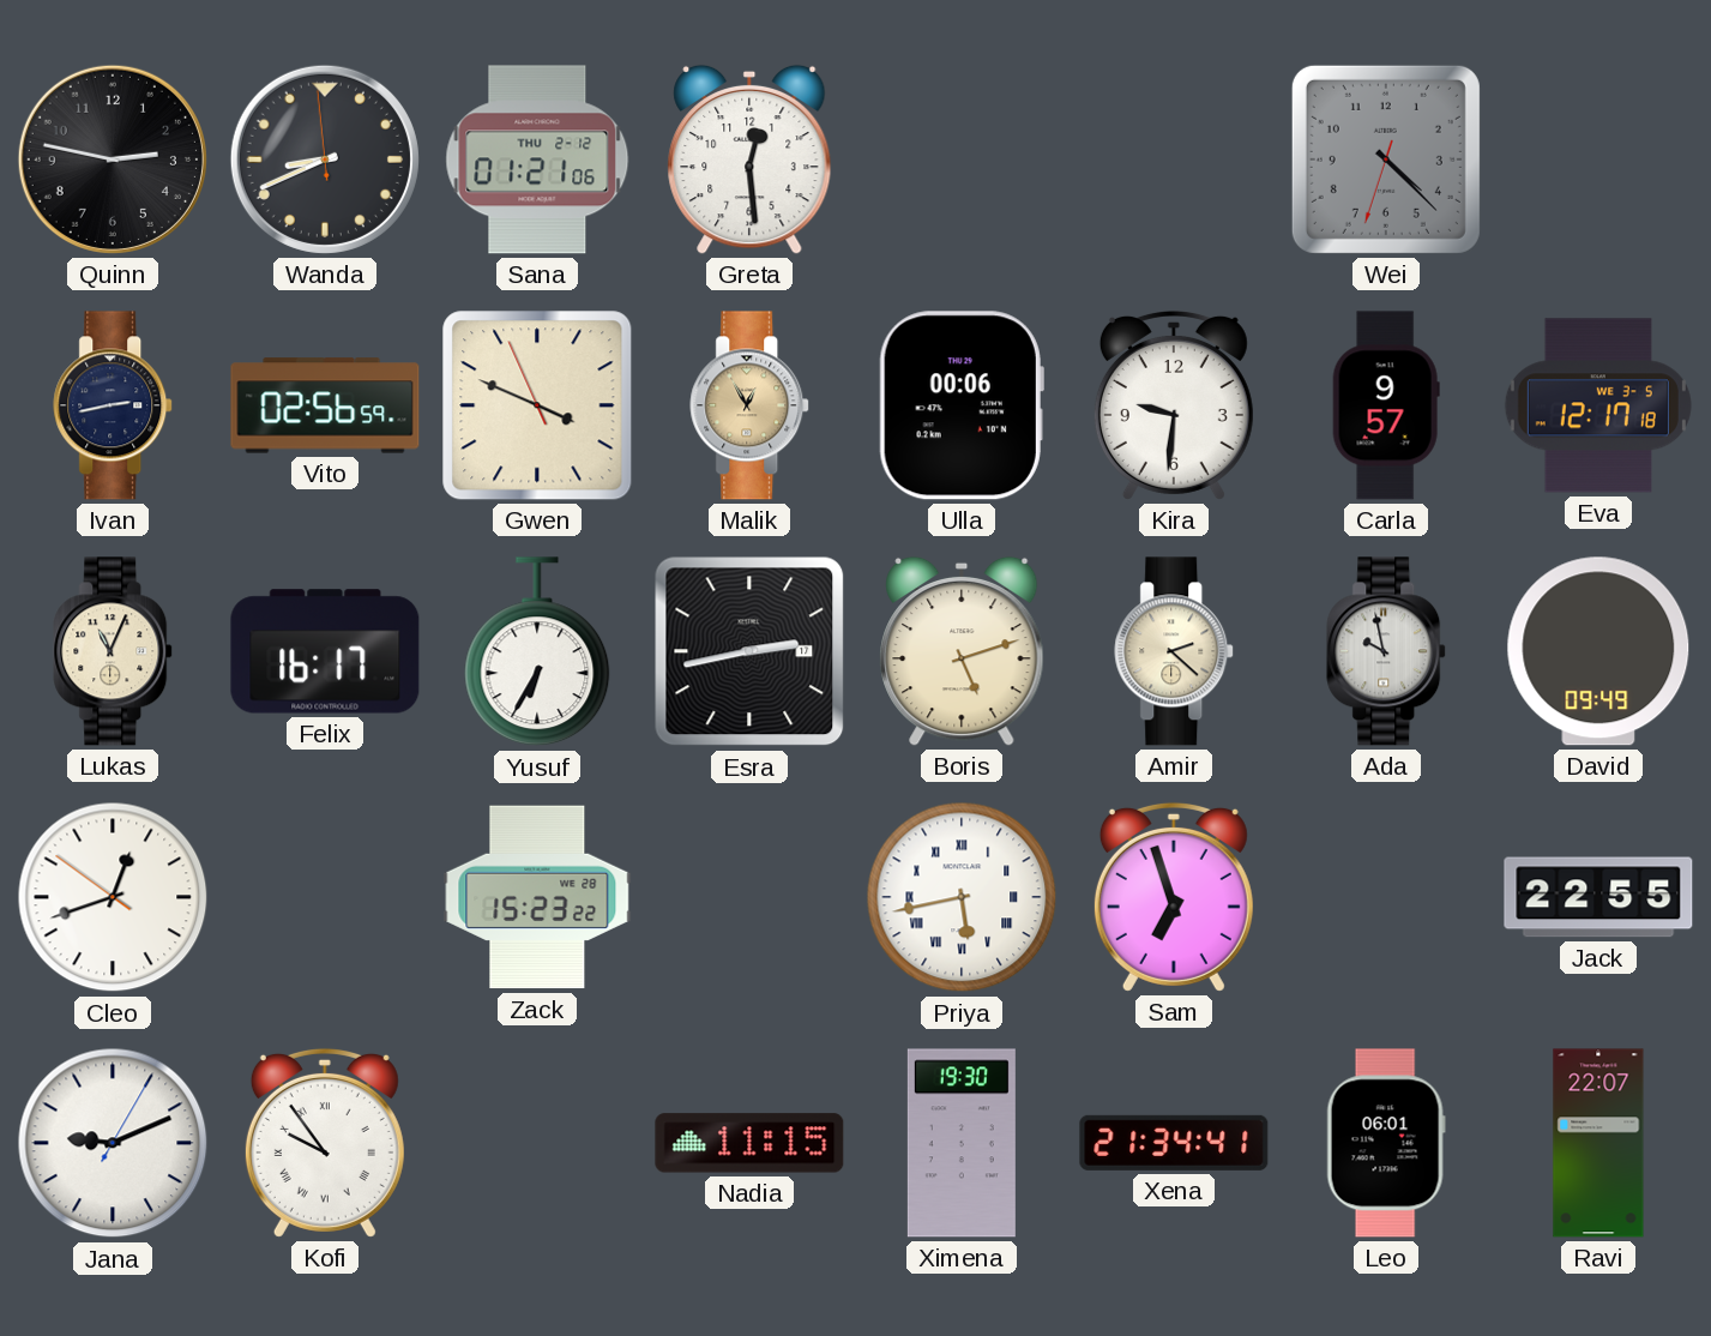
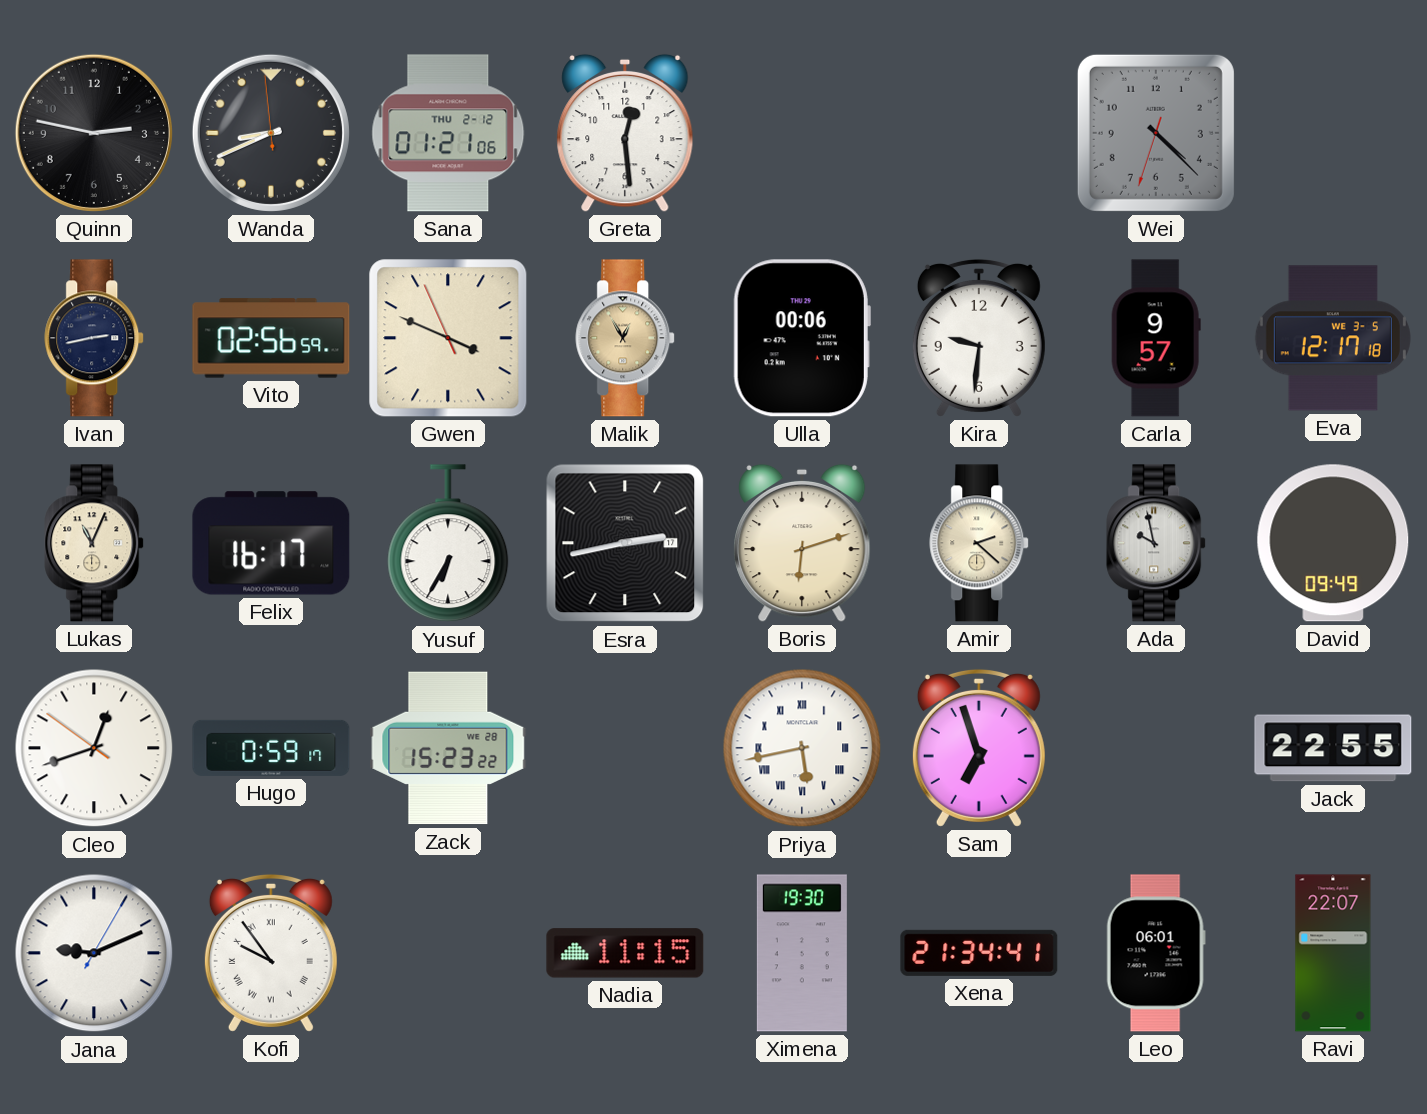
Boris: 5:12 -> 6:12 (802, 543)
Hugo: none -> 0:59 (271, 748)
